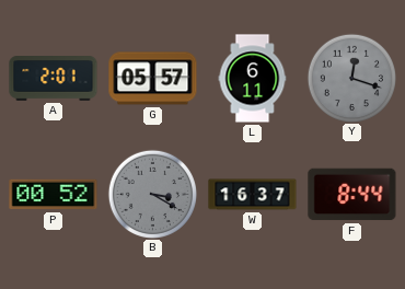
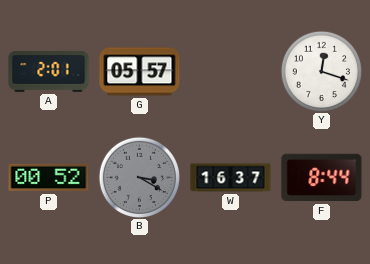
L: 6:11 -> none (253, 79)
Y dial: grey -> white (321, 71)
